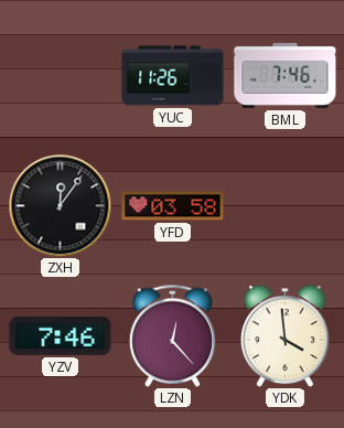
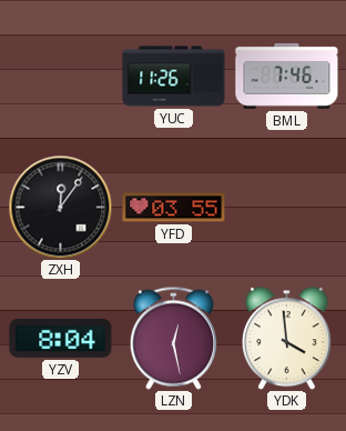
YFD: 03:58 -> 03:55 (174, 208)
YZV: 7:46 -> 8:04 (61, 338)
LZN: 12:23 -> 12:28 (173, 338)
